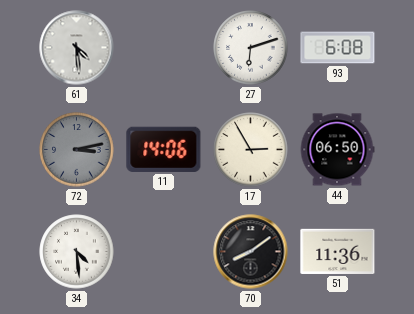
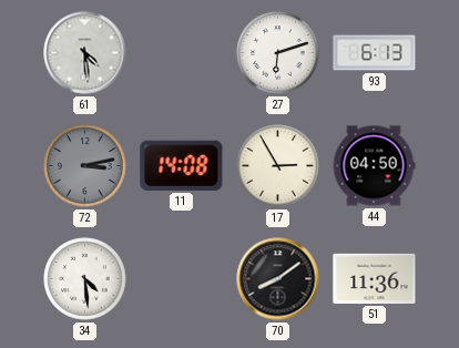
93: 6:08 -> 6:13 (375, 53)
11: 14:06 -> 14:08 (182, 165)
44: 06:50 -> 04:50 (374, 166)
